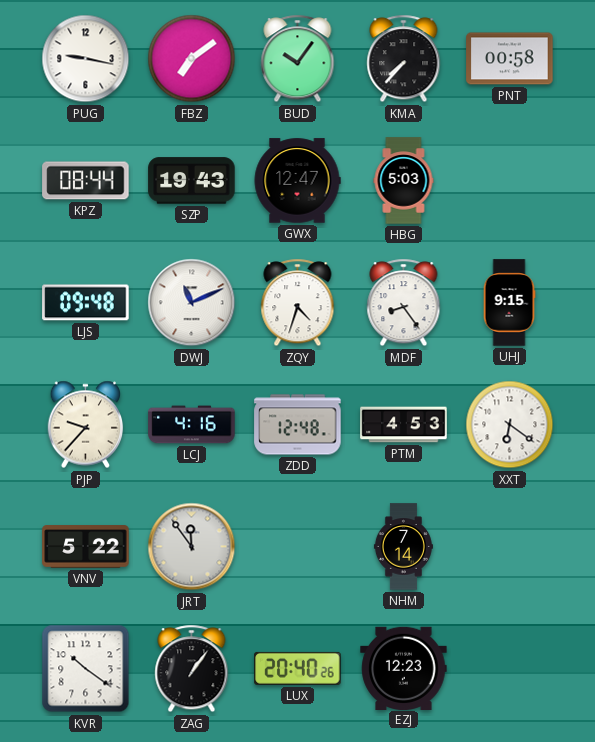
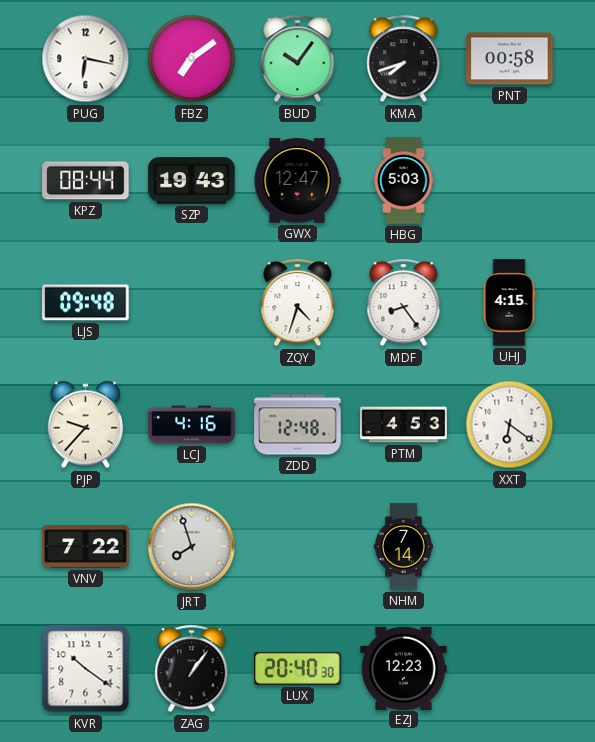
PUG: 9:17 -> 6:17 (86, 59)
KMA: 7:37 -> 7:42 (404, 59)
DWJ: 11:11 -> none (192, 303)
UHJ: 9:15 -> 4:15 (509, 303)
VNV: 5:22 -> 7:22 (86, 547)
JRT: 11:54 -> 7:57 (192, 547)
LUX: 20:40:26 -> 20:40:30 (298, 668)
